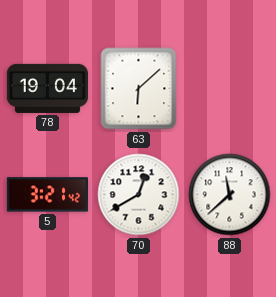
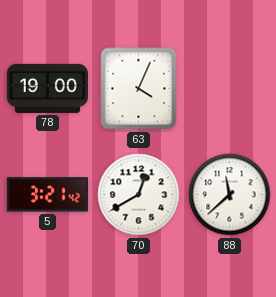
78: 19:04 -> 19:00 (47, 88)
63: 6:08 -> 4:04 (139, 89)
